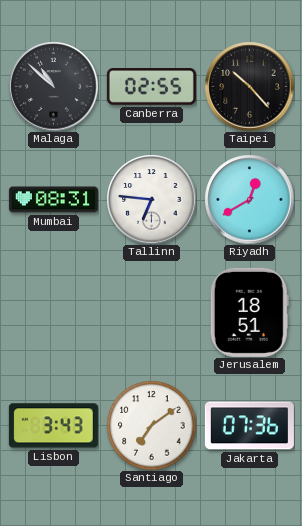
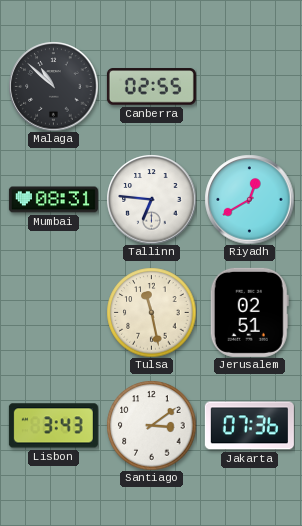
Taipei: 10:23 -> none (249, 86)
Tulsa: none -> 11:28 (151, 312)
Jerusalem: 18:51 -> 02:51 (249, 312)
Santiago: 7:09 -> 3:09 (151, 425)
